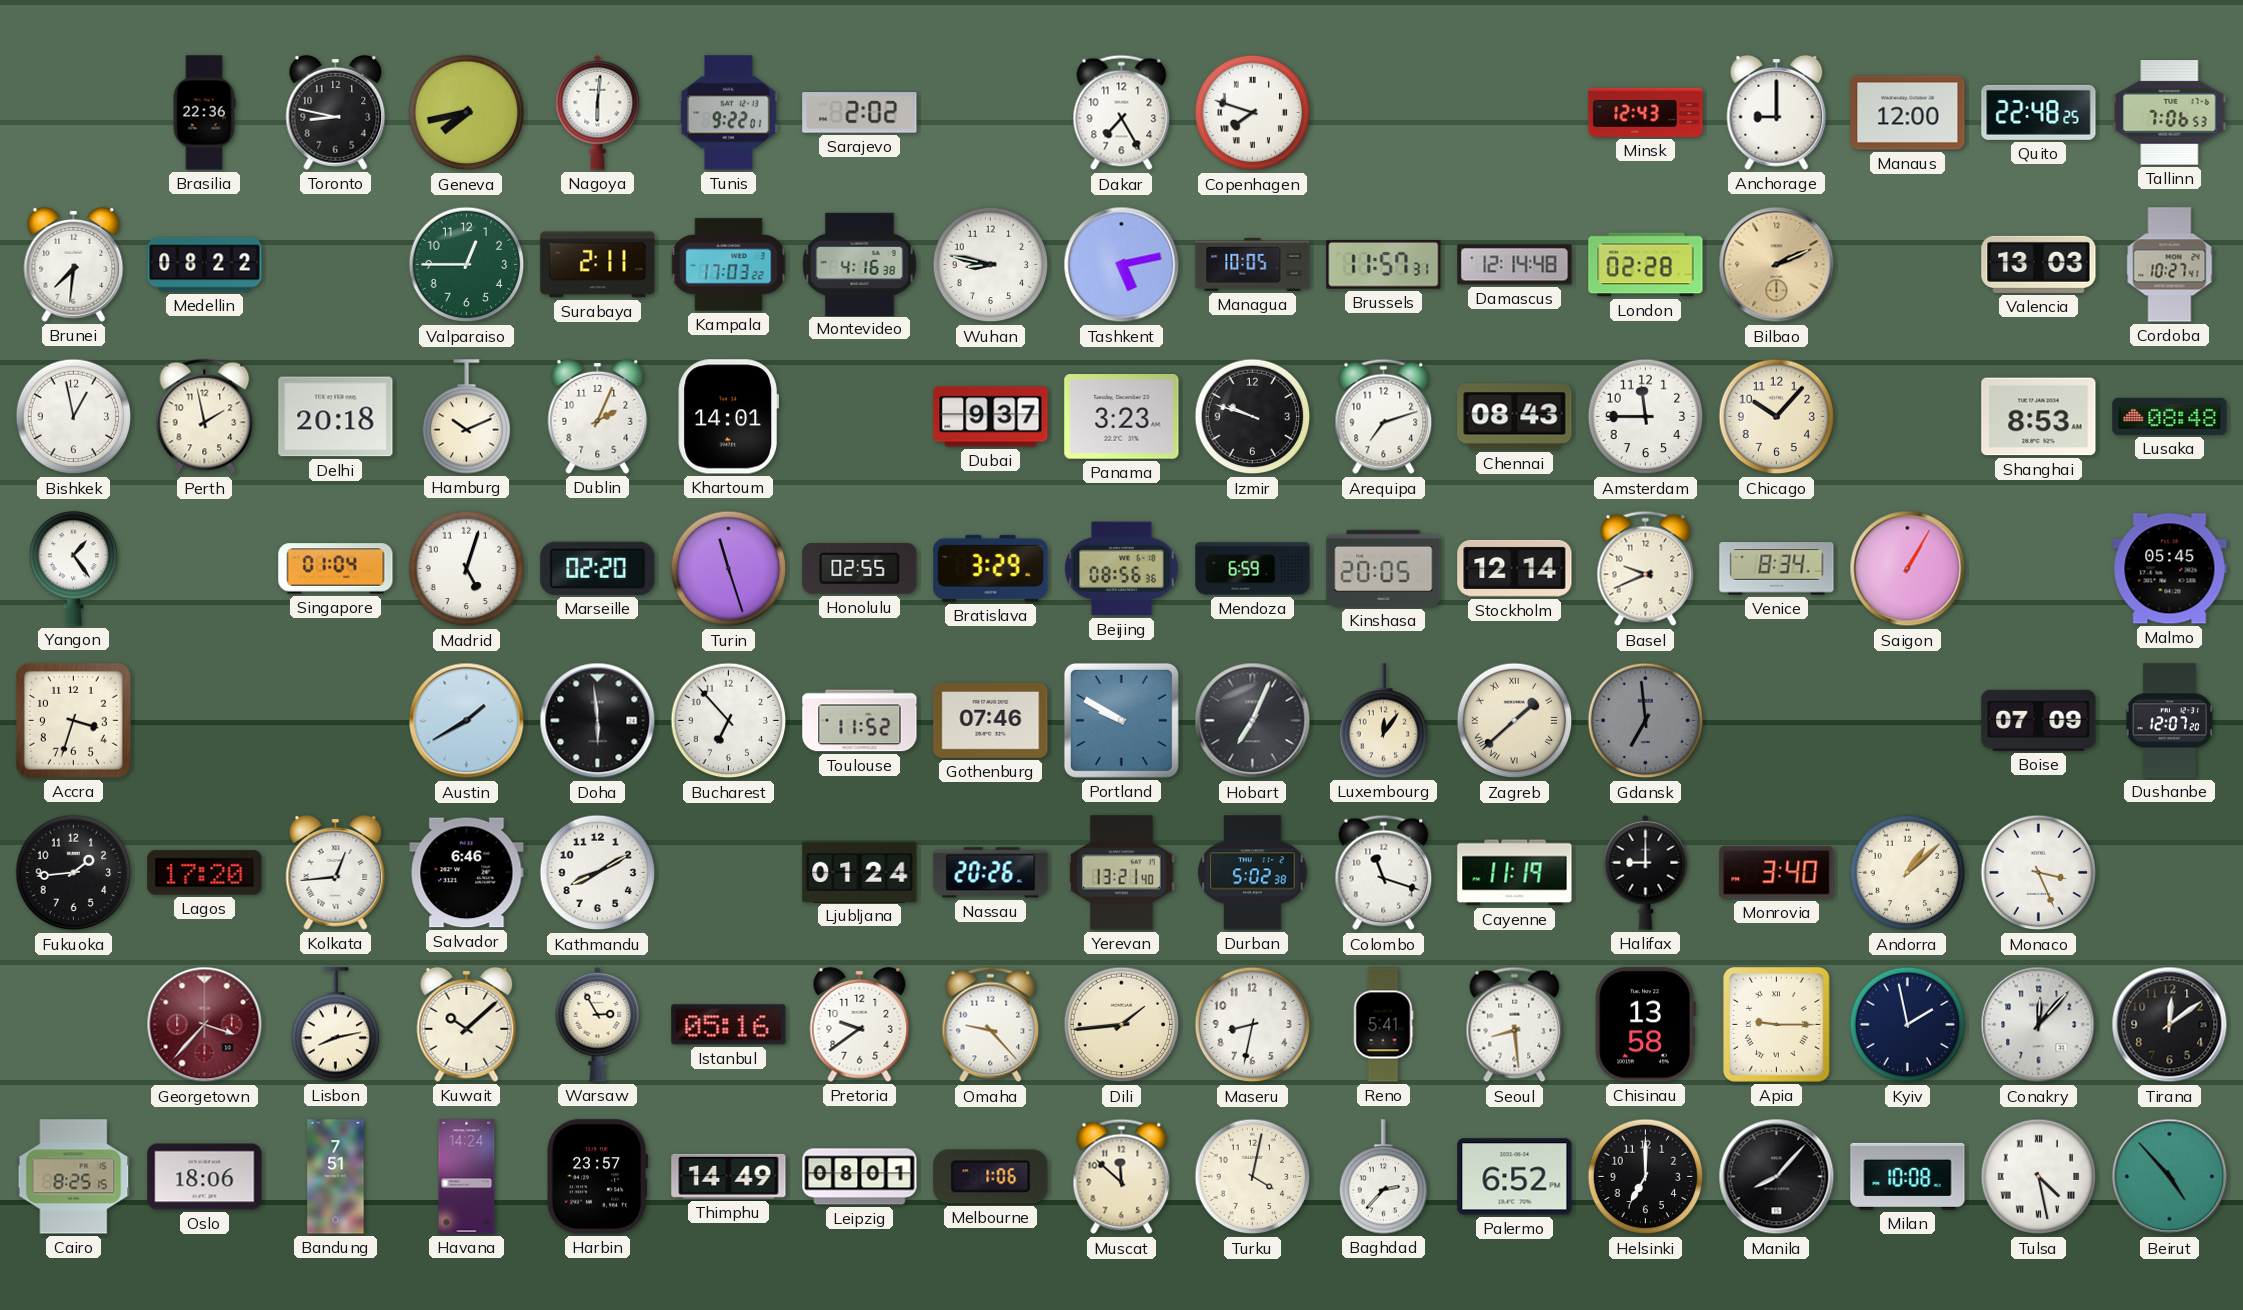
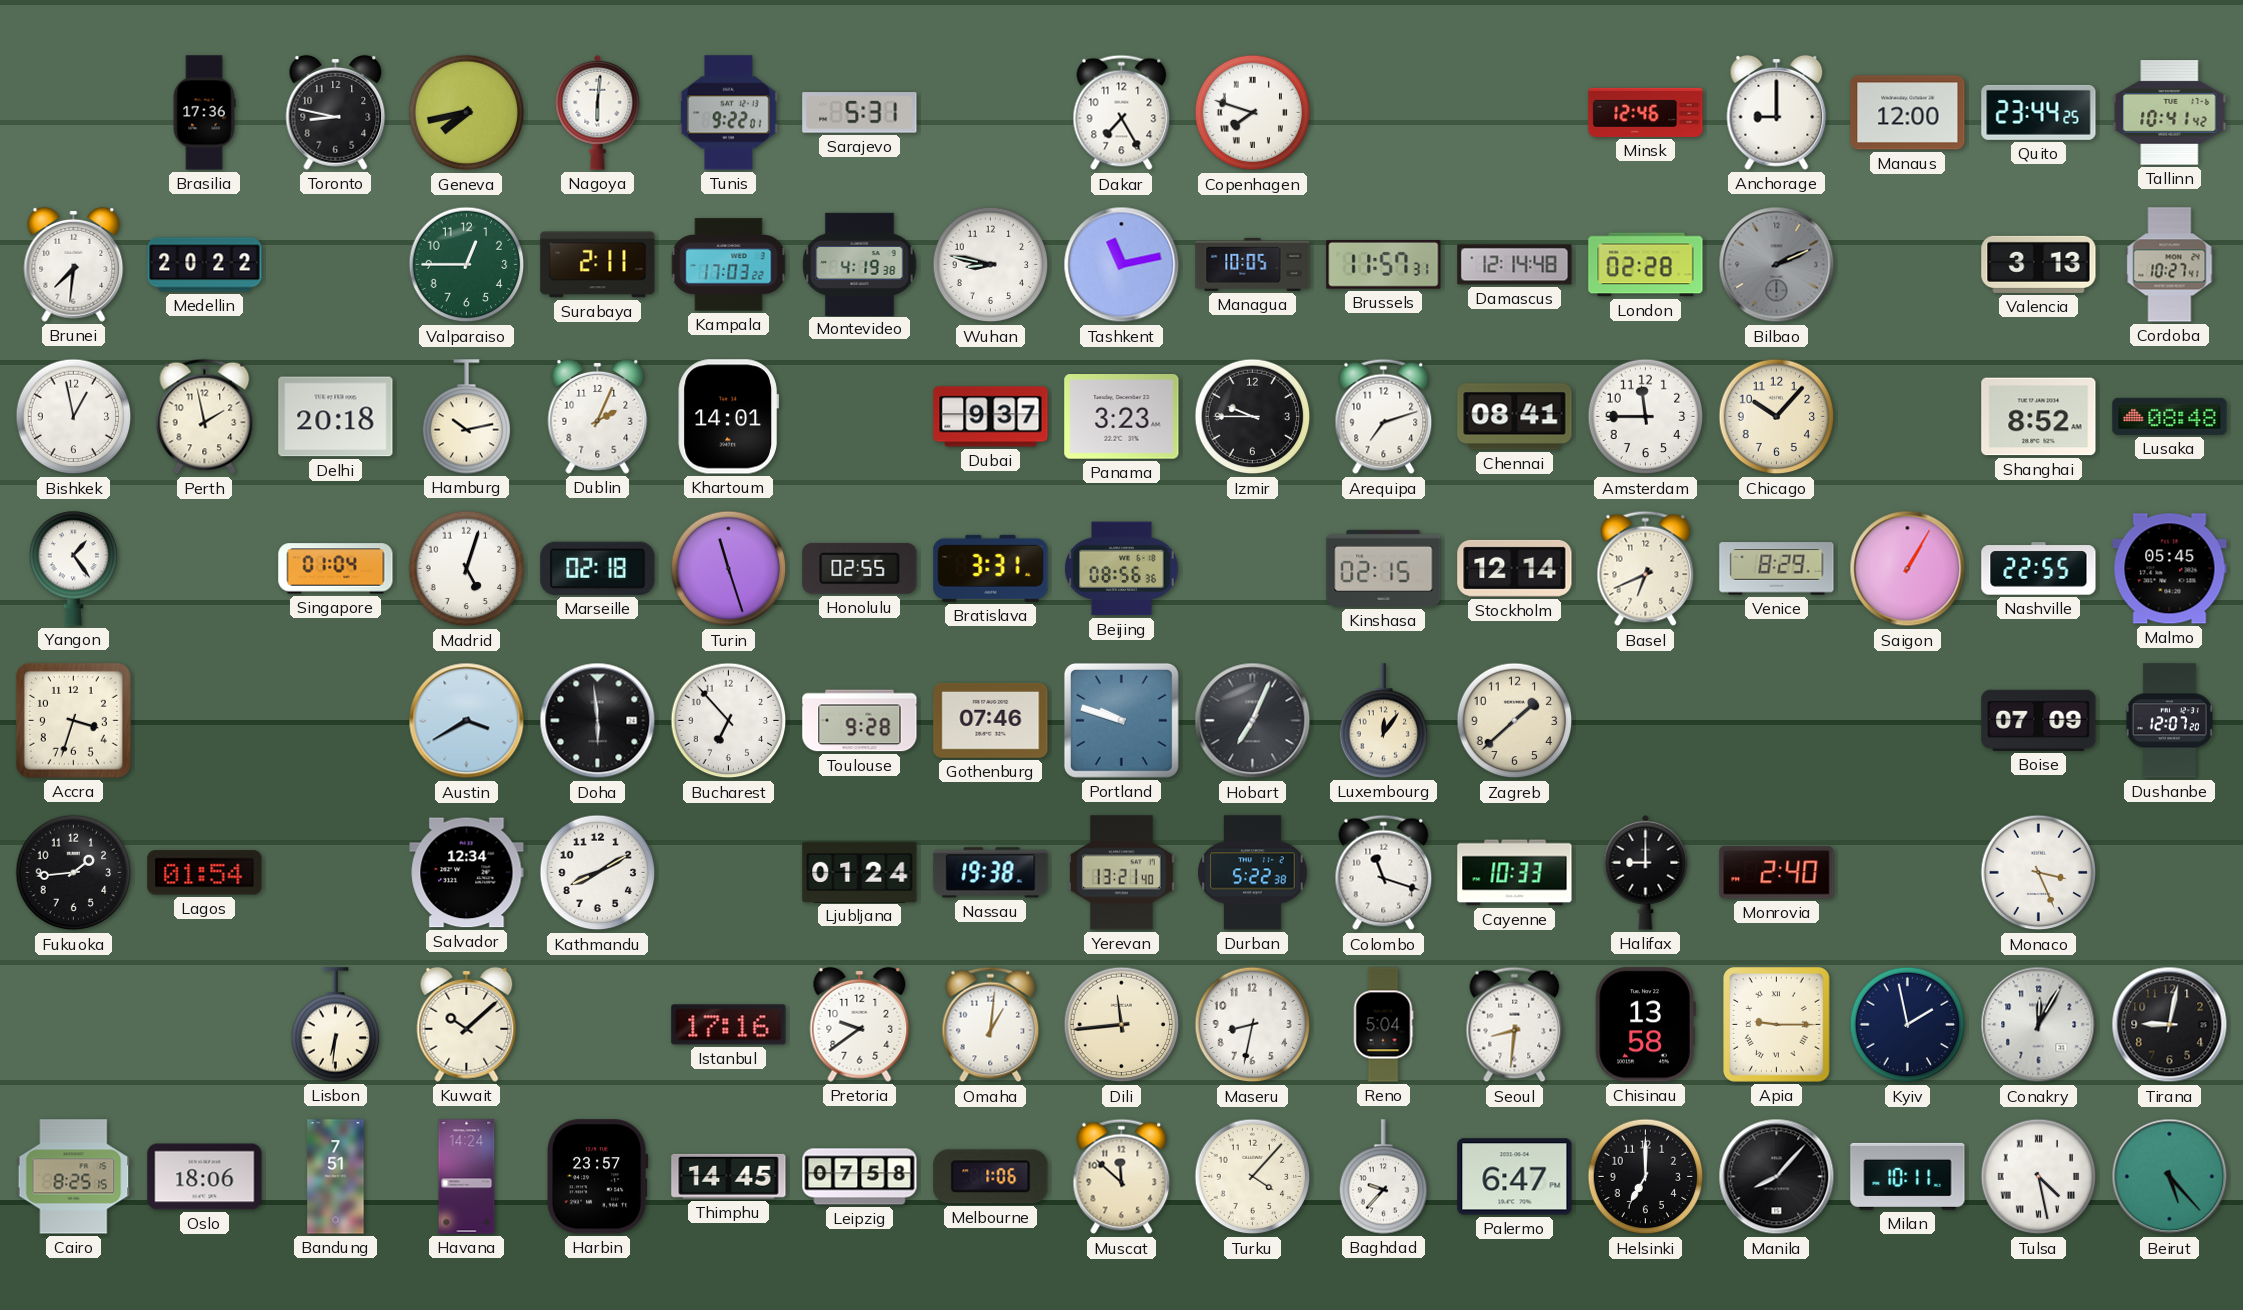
Brasilia: 22:36 -> 17:36 (204, 113)
Sarajevo: 2:02 -> 5:31 (860, 113)
Minsk: 12:43 -> 12:46 (1646, 112)
Quito: 22:48 -> 23:44 (2039, 112)
Tallinn: 7:06 -> 10:41 (2170, 113)
Medellin: 08:22 -> 20:22 (205, 265)
Montevideo: 4:16 -> 4:19 (860, 264)
Tashkent: 5:13 -> 11:13 (1122, 265)
Bilbao dial: champagne -> grey (1777, 265)
Valencia: 13:03 -> 3:13 (2039, 264)
Hamburg: 10:11 -> 10:13 (467, 417)
Izmir: 9:48 -> 9:45 (1253, 417)
Chennai: 08:43 -> 08:41 (1515, 417)
Shanghai: 8:53 -> 8:52 (2039, 417)
Marseille: 02:20 -> 02:18 (598, 568)
Bratislava: 3:29 -> 3:31 (991, 568)
Mendoza: 6:59 -> none (1253, 569)
Kinshasa: 20:05 -> 02:15 (1384, 568)
Basel: 9:41 -> 6:41 (1646, 569)
Venice: 8:34 -> 8:29 (1777, 569)
Nashville: none -> 22:55 (2039, 569)
Austin: 1:40 -> 3:40 (467, 721)
Toulouse: 11:52 -> 9:28 (860, 721)
Portland: 9:50 -> 9:48 (1121, 720)
Zagreb numerals: Roman -> Arabic (1515, 721)
Gdansk: 6:59 -> none (1646, 721)
Lagos: 17:20 -> 01:54 (205, 873)
Kolkata: 12:44 -> none (336, 872)
Salvador: 6:46 -> 12:34 (467, 873)
Nassau: 20:26 -> 19:38 (991, 873)
Durban: 5:02 -> 5:22 (1253, 873)
Cayenne: 11:19 -> 10:33 (1515, 873)
Monrovia: 3:40 -> 2:40 (1777, 873)
Andorra: 1:08 -> none (1908, 873)
Georgetown: 3:37 -> none (205, 1025)
Lisbon: 8:13 -> 6:31 (336, 1025)
Warsaw: 2:55 -> none (598, 1024)
Istanbul: 05:16 -> 17:16 (729, 1025)
Omaha: 9:23 -> 1:01 (991, 1025)
Dili: 1:44 -> 11:44 (1122, 1025)
Reno: 5:41 -> 5:04 (1383, 1025)
Seoul: 8:29 -> 8:31 (1515, 1025)
Conakry: 12:07 -> 12:05 (2039, 1025)
Tirana: 12:09 -> 9:02 (2170, 1025)
Thimphu: 14:49 -> 14:45 (729, 1176)
Leipzig: 08:01 -> 07:58 (860, 1177)
Turku: 4:02 -> 4:07 (1253, 1177)
Baghdad: 2:37 -> 9:37 (1384, 1177)
Palermo: 6:52 -> 6:47 (1515, 1177)
Milan: 10:08 -> 10:11 (1908, 1176)
Beirut: 4:53 -> 5:23 (2170, 1177)
